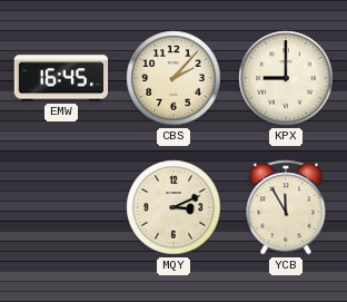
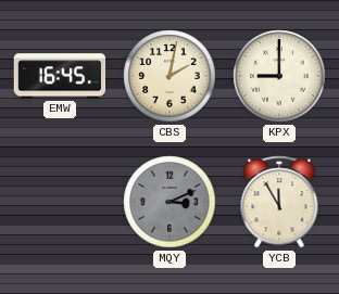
CBS: 2:07 -> 2:02 (169, 76)
MQY dial: cream -> grey (169, 202)
